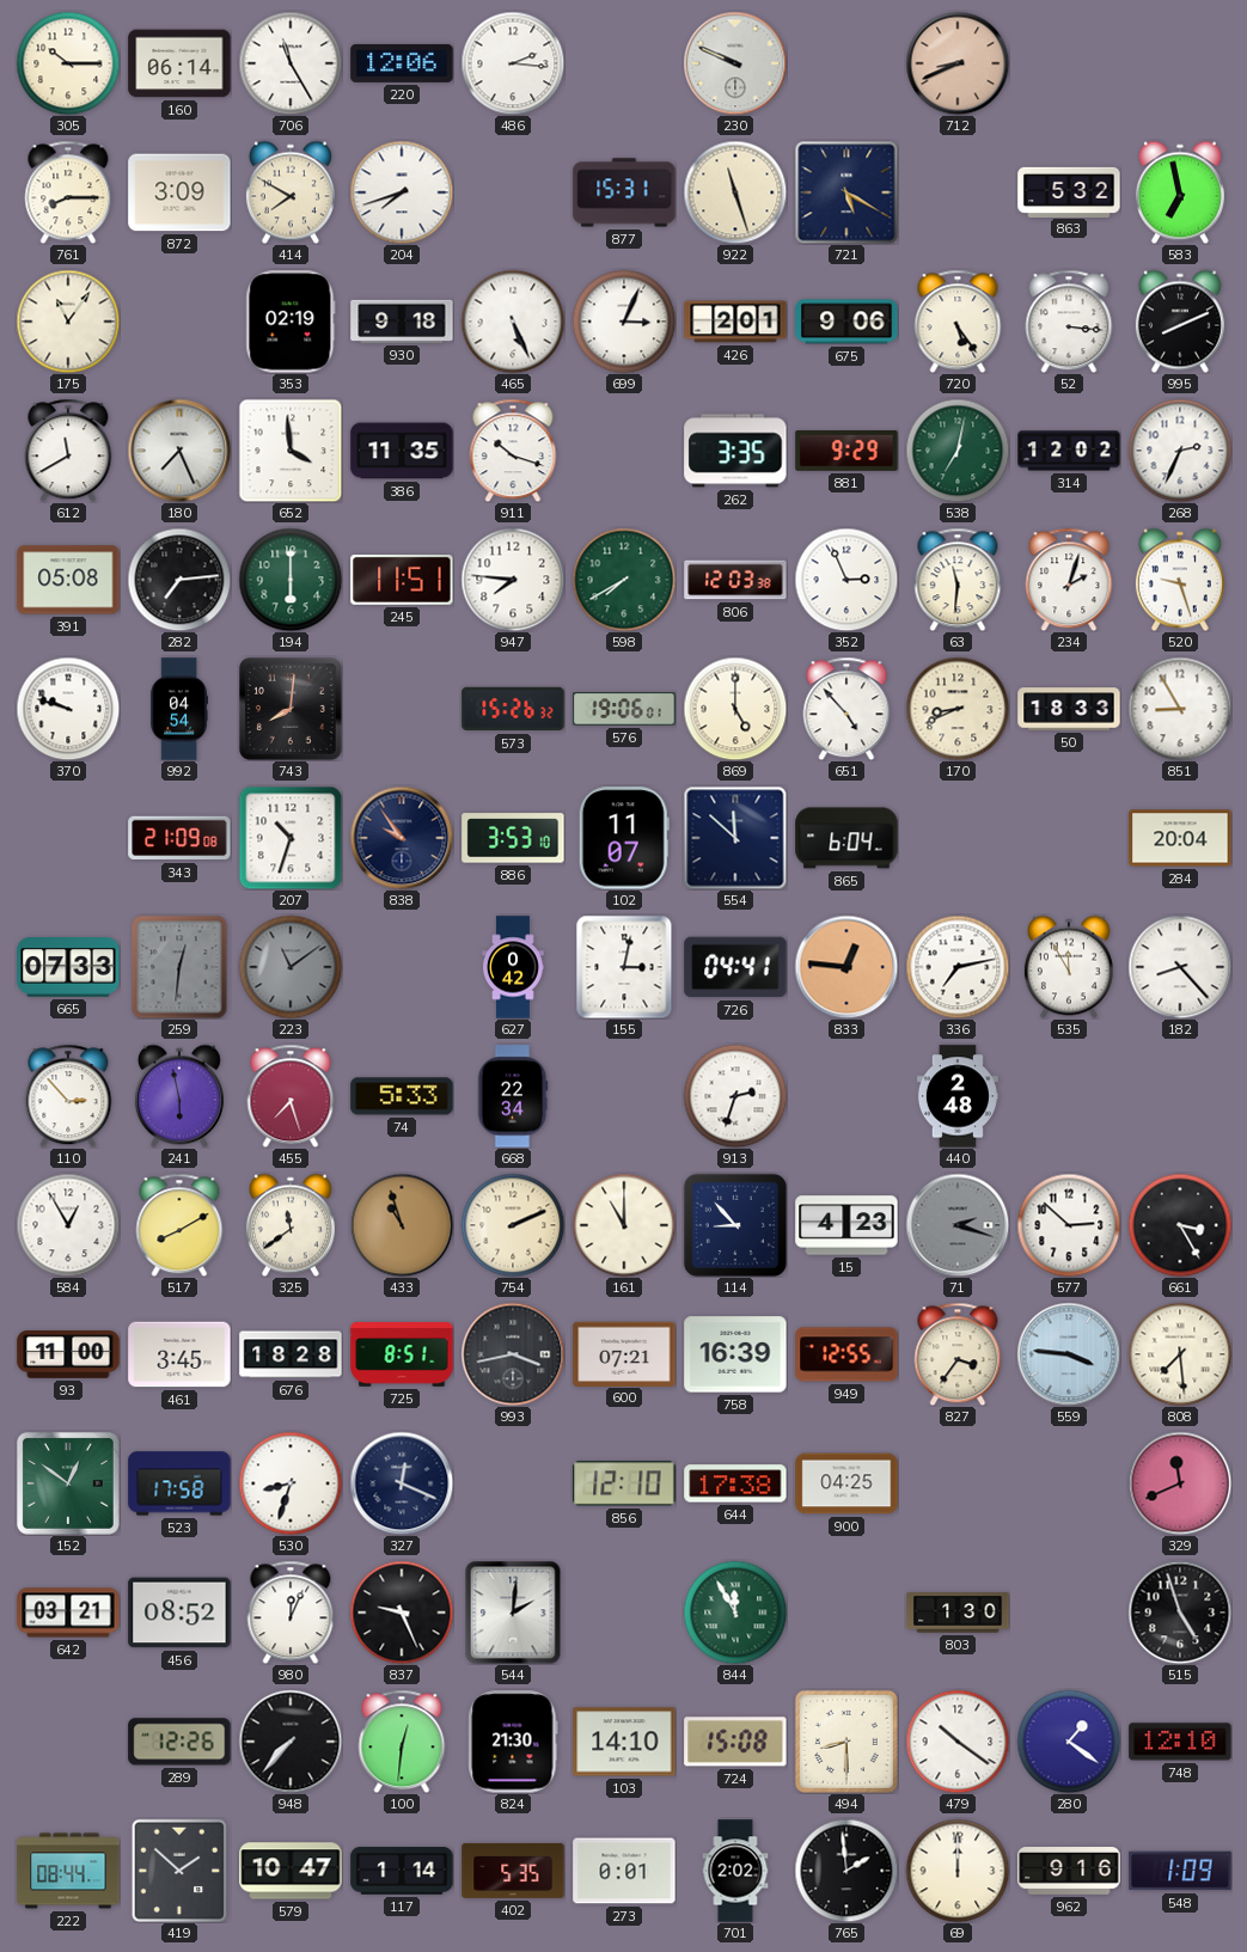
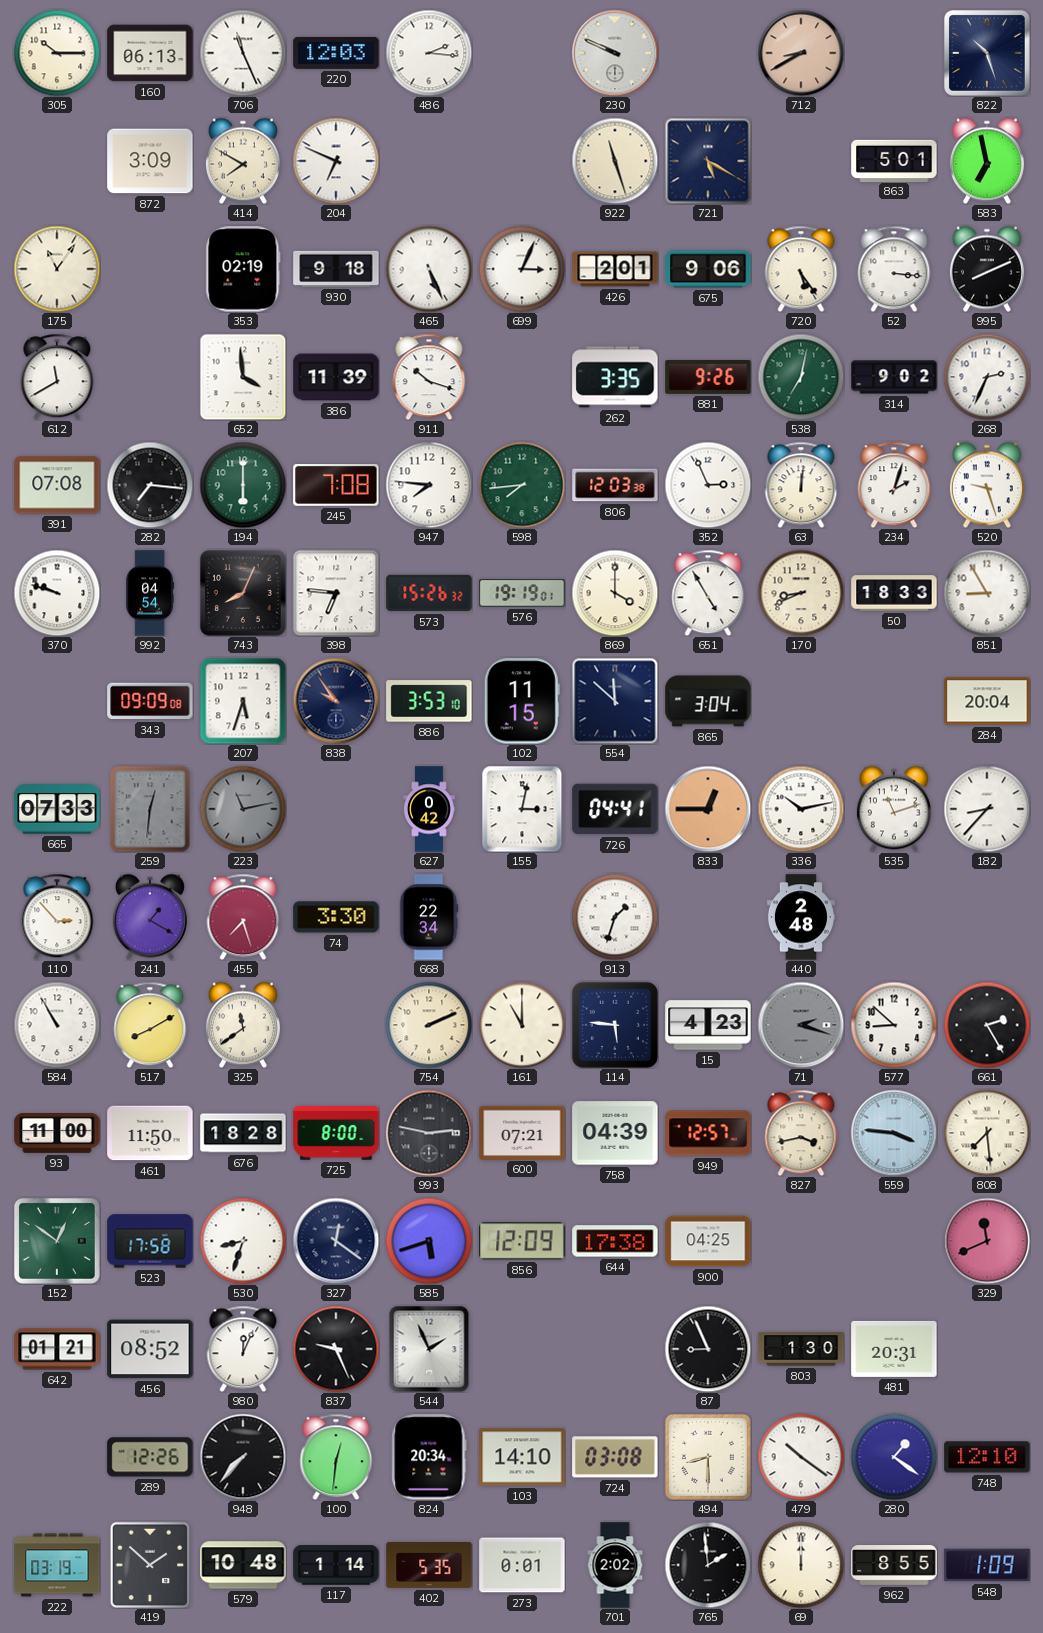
160: 06:14 -> 06:13 (150, 53)
706: 11:25 -> 11:26 (243, 53)
220: 12:06 -> 12:03 (336, 53)
712: 8:41 -> 8:40 (801, 53)
822: none -> 10:27 (987, 53)
761: 8:15 -> none (68, 192)
204: 7:42 -> 6:49 (336, 161)
877: 15:31 -> none (624, 192)
863: 5:32 -> 5:01 (894, 160)
180: 7:26 -> none (179, 451)
386: 11:35 -> 11:39 (336, 377)
881: 9:29 -> 9:26 (708, 378)
314: 12:02 -> 9:02 (894, 377)
391: 05:08 -> 07:08 (57, 485)
282: 7:14 -> 7:16 (150, 485)
245: 11:51 -> 7:08 (336, 486)
598: 7:40 -> 7:44 (522, 485)
63: 11:31 -> 12:01 (801, 485)
743: 8:01 -> 8:04 (243, 593)
398: none -> 6:46 (336, 593)
576: 19:06 -> 19:19 (522, 593)
869: 5:00 -> 4:00 (615, 593)
651: 4:53 -> 4:55 (708, 593)
343: 21:09 -> 09:09 (150, 701)
207: 10:33 -> 5:33 (243, 701)
102: 11:07 -> 11:15 (522, 701)
865: 6:04 -> 3:04 (708, 701)
223: 11:09 -> 11:13 (243, 809)
833: 12:46 -> 12:45 (708, 809)
336: 7:13 -> 10:13 (801, 809)
535: 11:55 -> 11:12 (894, 809)
182: 8:23 -> 8:37 (987, 809)
241: 5:58 -> 1:20 (150, 917)
74: 5:33 -> 3:30 (336, 917)
913: 2:33 -> 1:33 (615, 917)
584: 12:55 -> 10:55 (57, 1025)
433: 10:57 -> none (402, 1225)
114: 8:53 -> 5:46 (615, 1025)
577: 2:52 -> 8:52 (894, 1025)
661: 3:25 -> 2:25 (987, 1025)
461: 3:45 -> 11:50 (150, 1133)
725: 8:51 -> 8:00 (336, 1133)
993: 3:43 -> 2:47 (429, 1133)
758: 16:39 -> 04:39 (615, 1133)
949: 12:55 -> 12:57 (708, 1133)
827: 3:36 -> 3:43 (801, 1133)
327: 12:19 -> 12:21 (336, 1241)
585: none -> 5:42 (429, 1241)
856: 12:10 -> 12:09 (522, 1241)
642: 03:21 -> 01:21 (57, 1349)
544: 2:01 -> 1:56 (429, 1349)
844: 11:55 -> none (735, 1613)
87: none -> 8:56 (708, 1349)
481: none -> 20:31 (894, 1349)
515: 4:57 -> none (1180, 1613)
824: 21:30 -> 20:34 (429, 1457)
724: 15:08 -> 03:08 (615, 1457)
222: 08:44 -> 03:19 (57, 1565)
579: 10:47 -> 10:48 (243, 1565)
962: 9:16 -> 8:55 (894, 1566)
